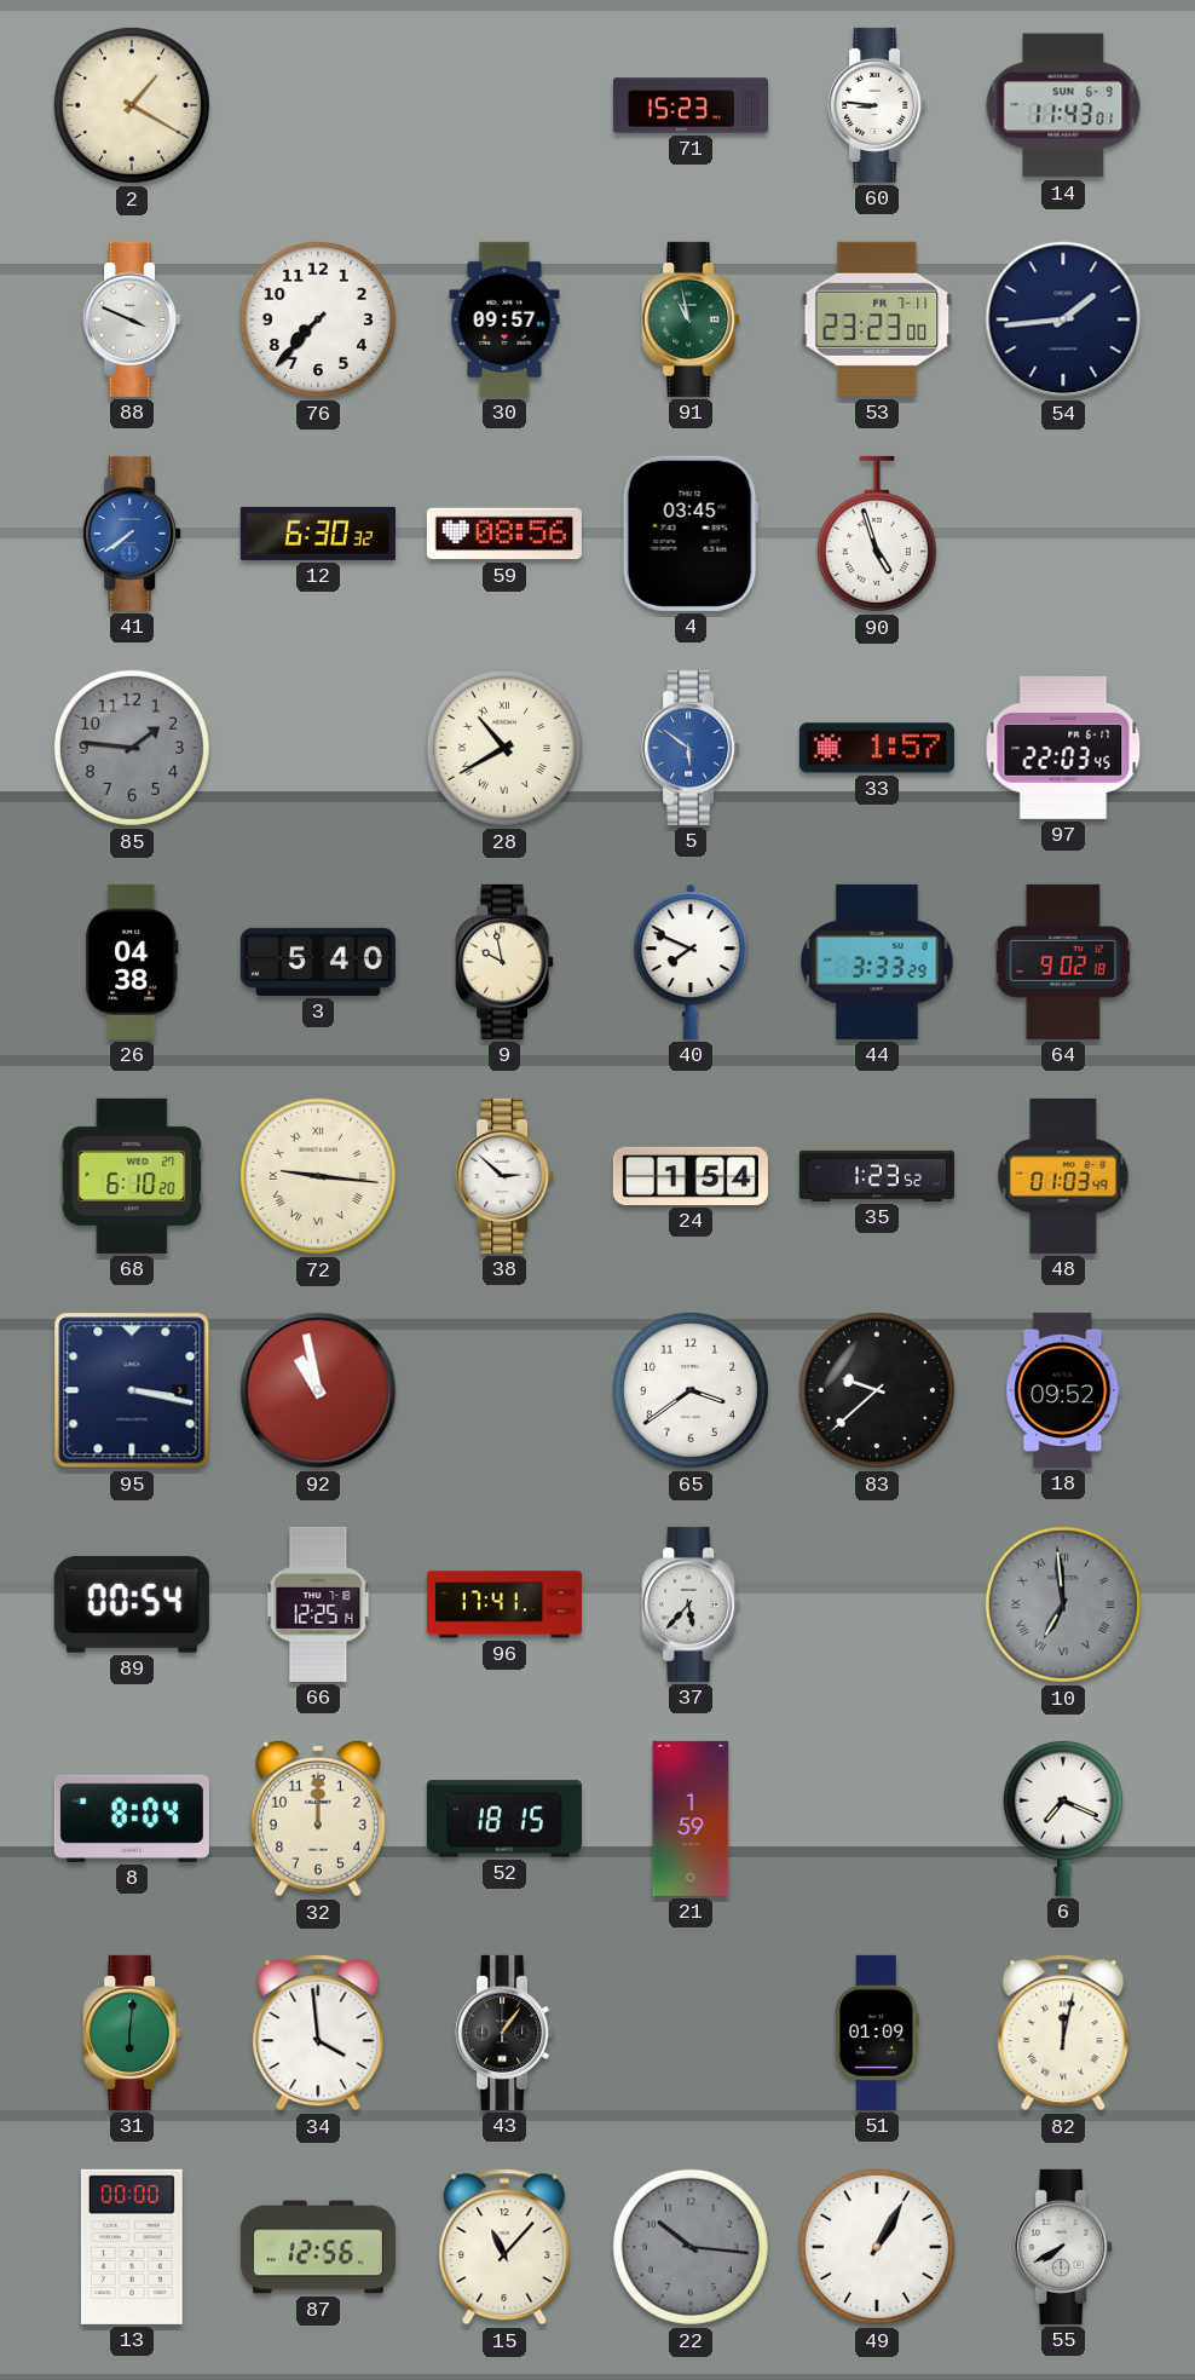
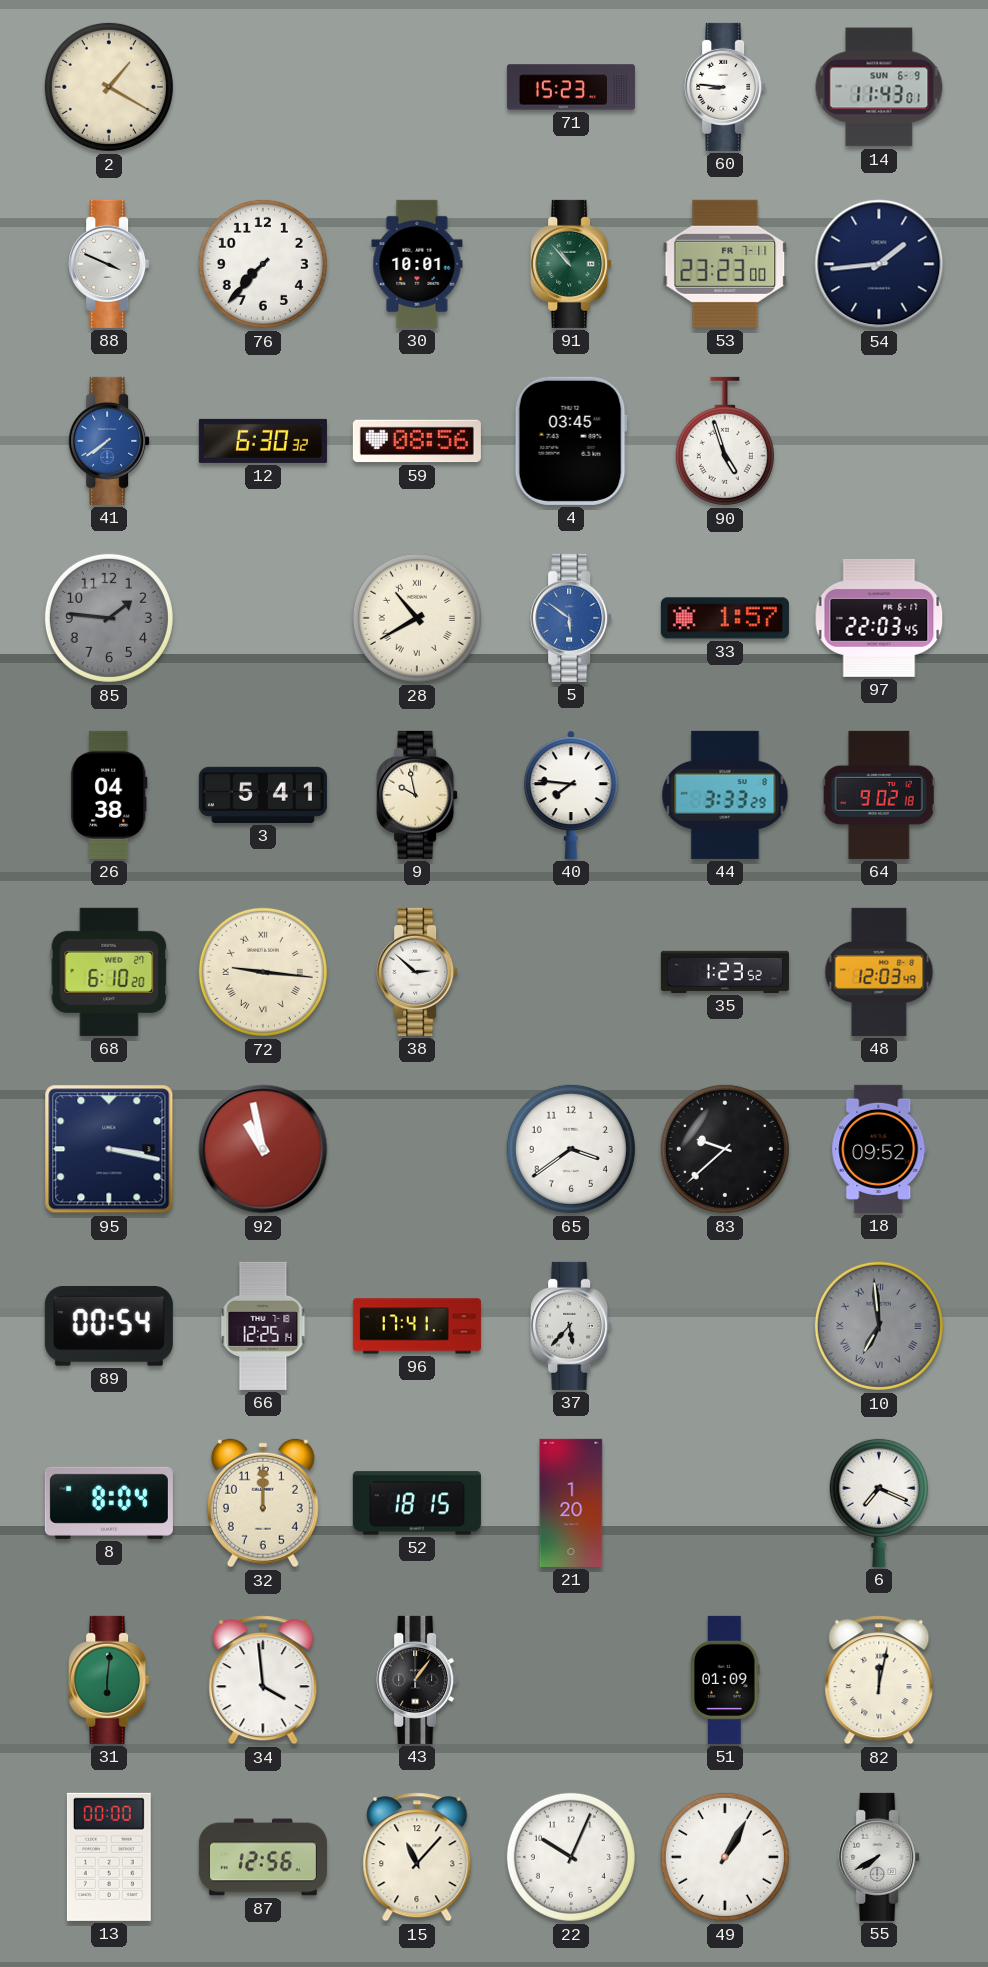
30: 09:57 -> 10:01 (417, 264)
91: 10:58 -> 10:53 (571, 264)
3: 5:40 -> 5:41 (263, 795)
40: 7:49 -> 7:46 (571, 795)
24: 1:54 -> none (691, 1176)
48: 01:03 -> 12:03 (879, 972)
21: 1:59 -> 1:20 (571, 1503)
22: 10:16 -> 10:04 (571, 1857)
22 dial: grey -> white (571, 1857)
